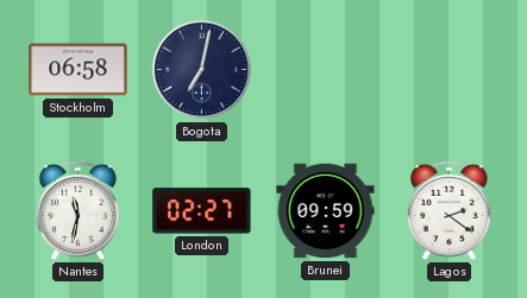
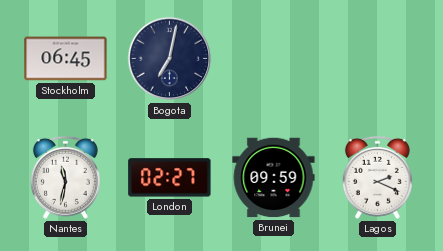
Stockholm: 06:58 -> 06:45 (66, 59)
Lagos: 2:21 -> 2:19 (377, 177)
